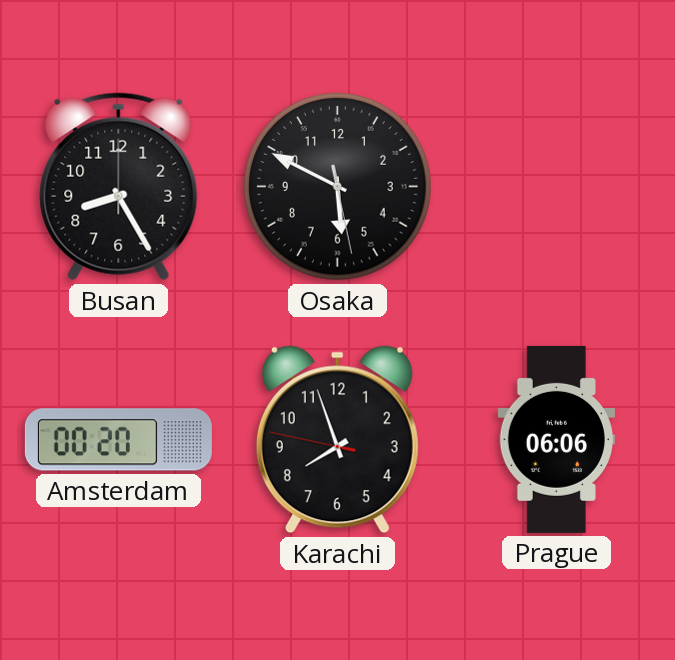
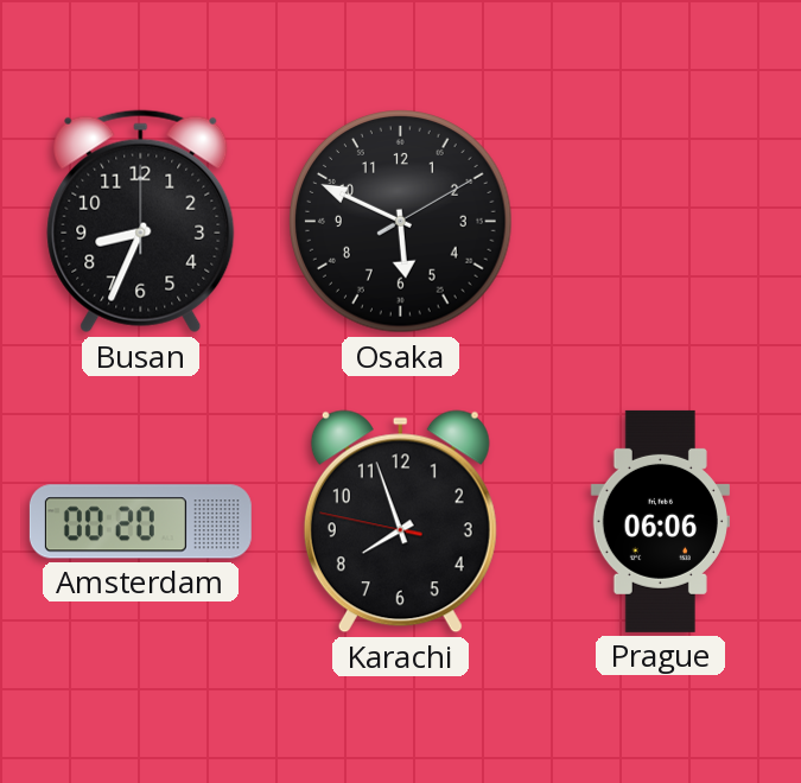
Busan: 8:25 -> 8:34 (141, 222)
Osaka: 5:49:28 -> 5:49:10 (401, 222)
